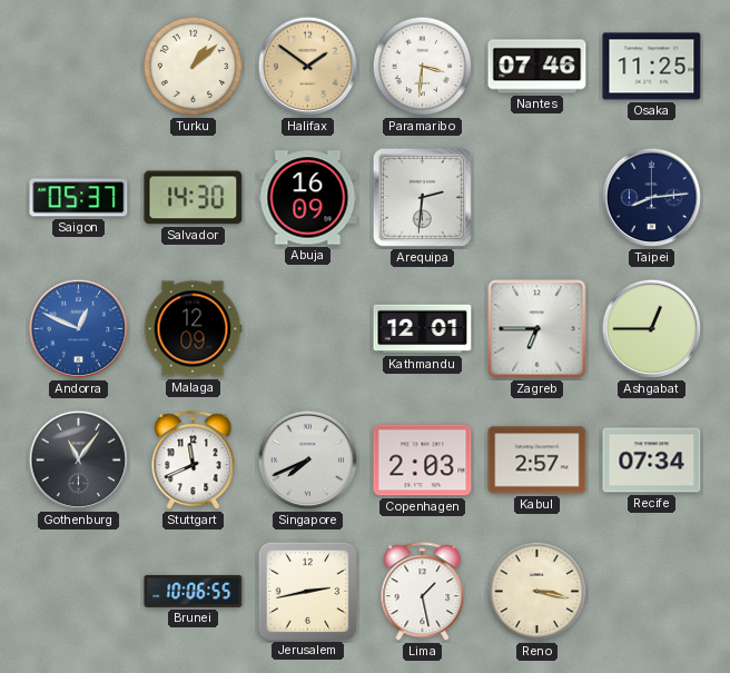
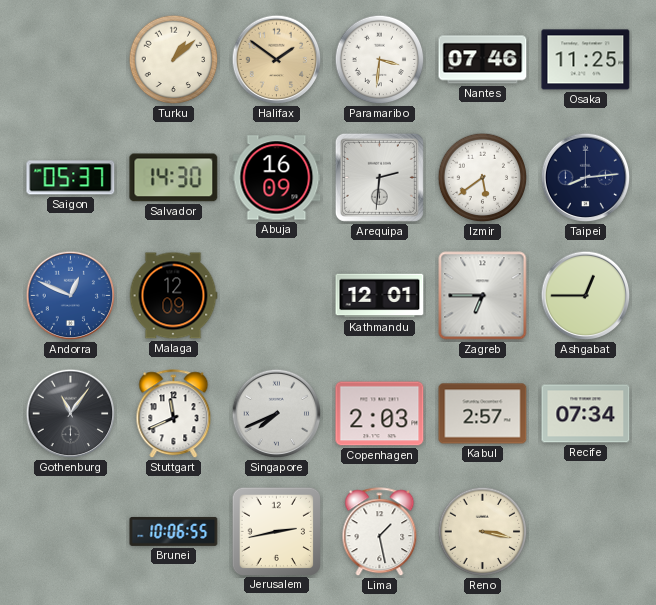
Izmir: none -> 5:39 (483, 178)
